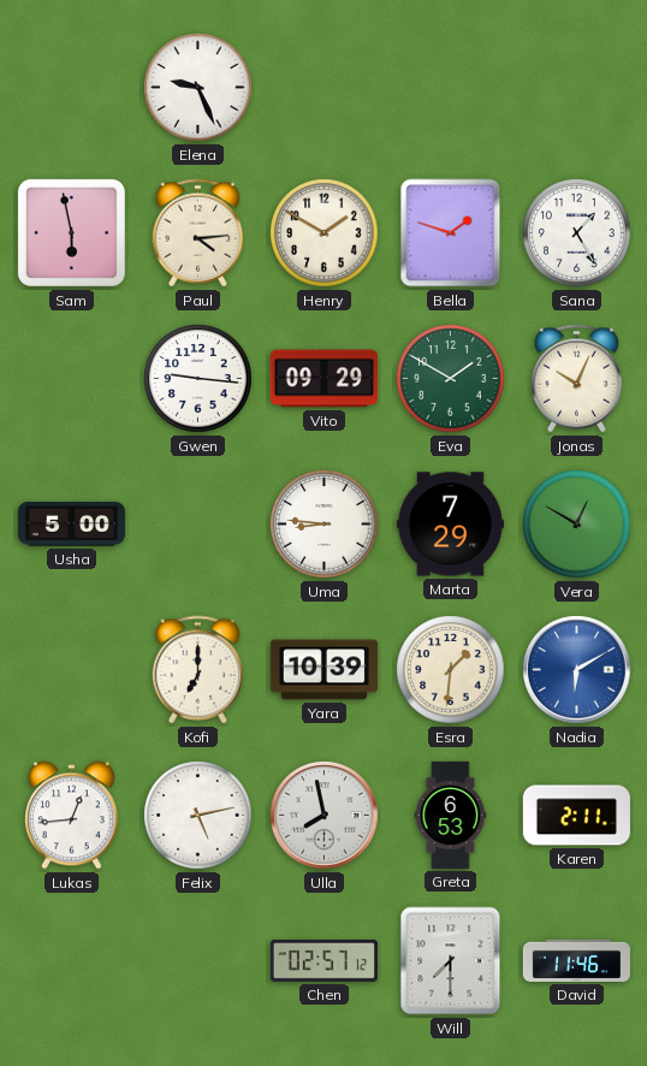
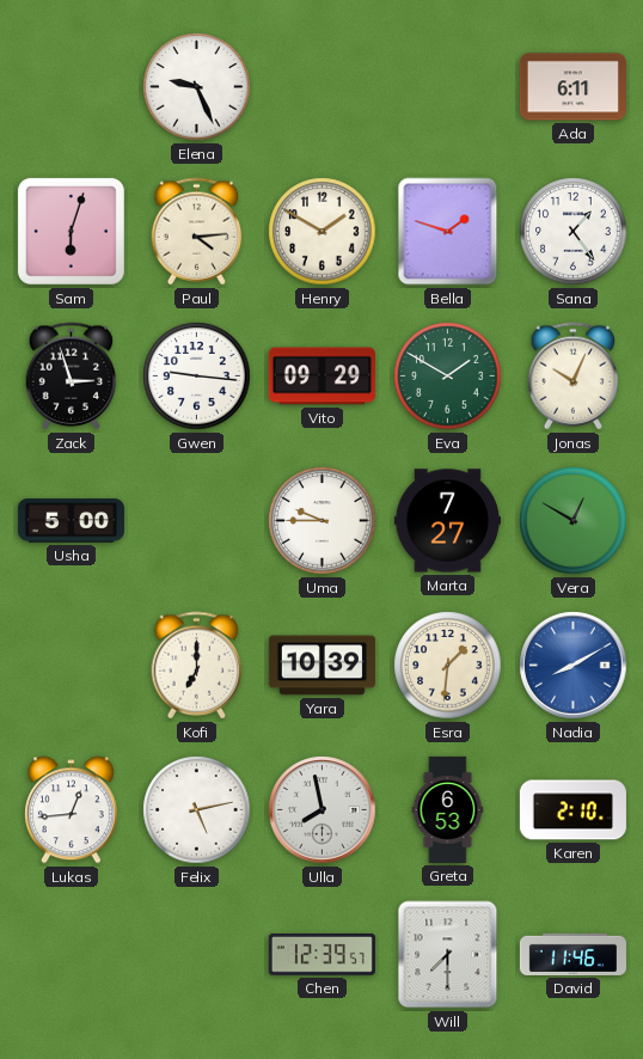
Ada: none -> 6:11 (572, 87)
Sam: 5:58 -> 6:03 (71, 231)
Sana: 1:25 -> 1:24 (574, 232)
Zack: none -> 2:57 (72, 377)
Uma: 8:46 -> 9:45 (323, 521)
Marta: 7:29 -> 7:27 (447, 521)
Nadia: 6:10 -> 8:10 (574, 666)
Karen: 2:11 -> 2:10 (572, 810)
Chen: 02:57 -> 12:39 (321, 955)
